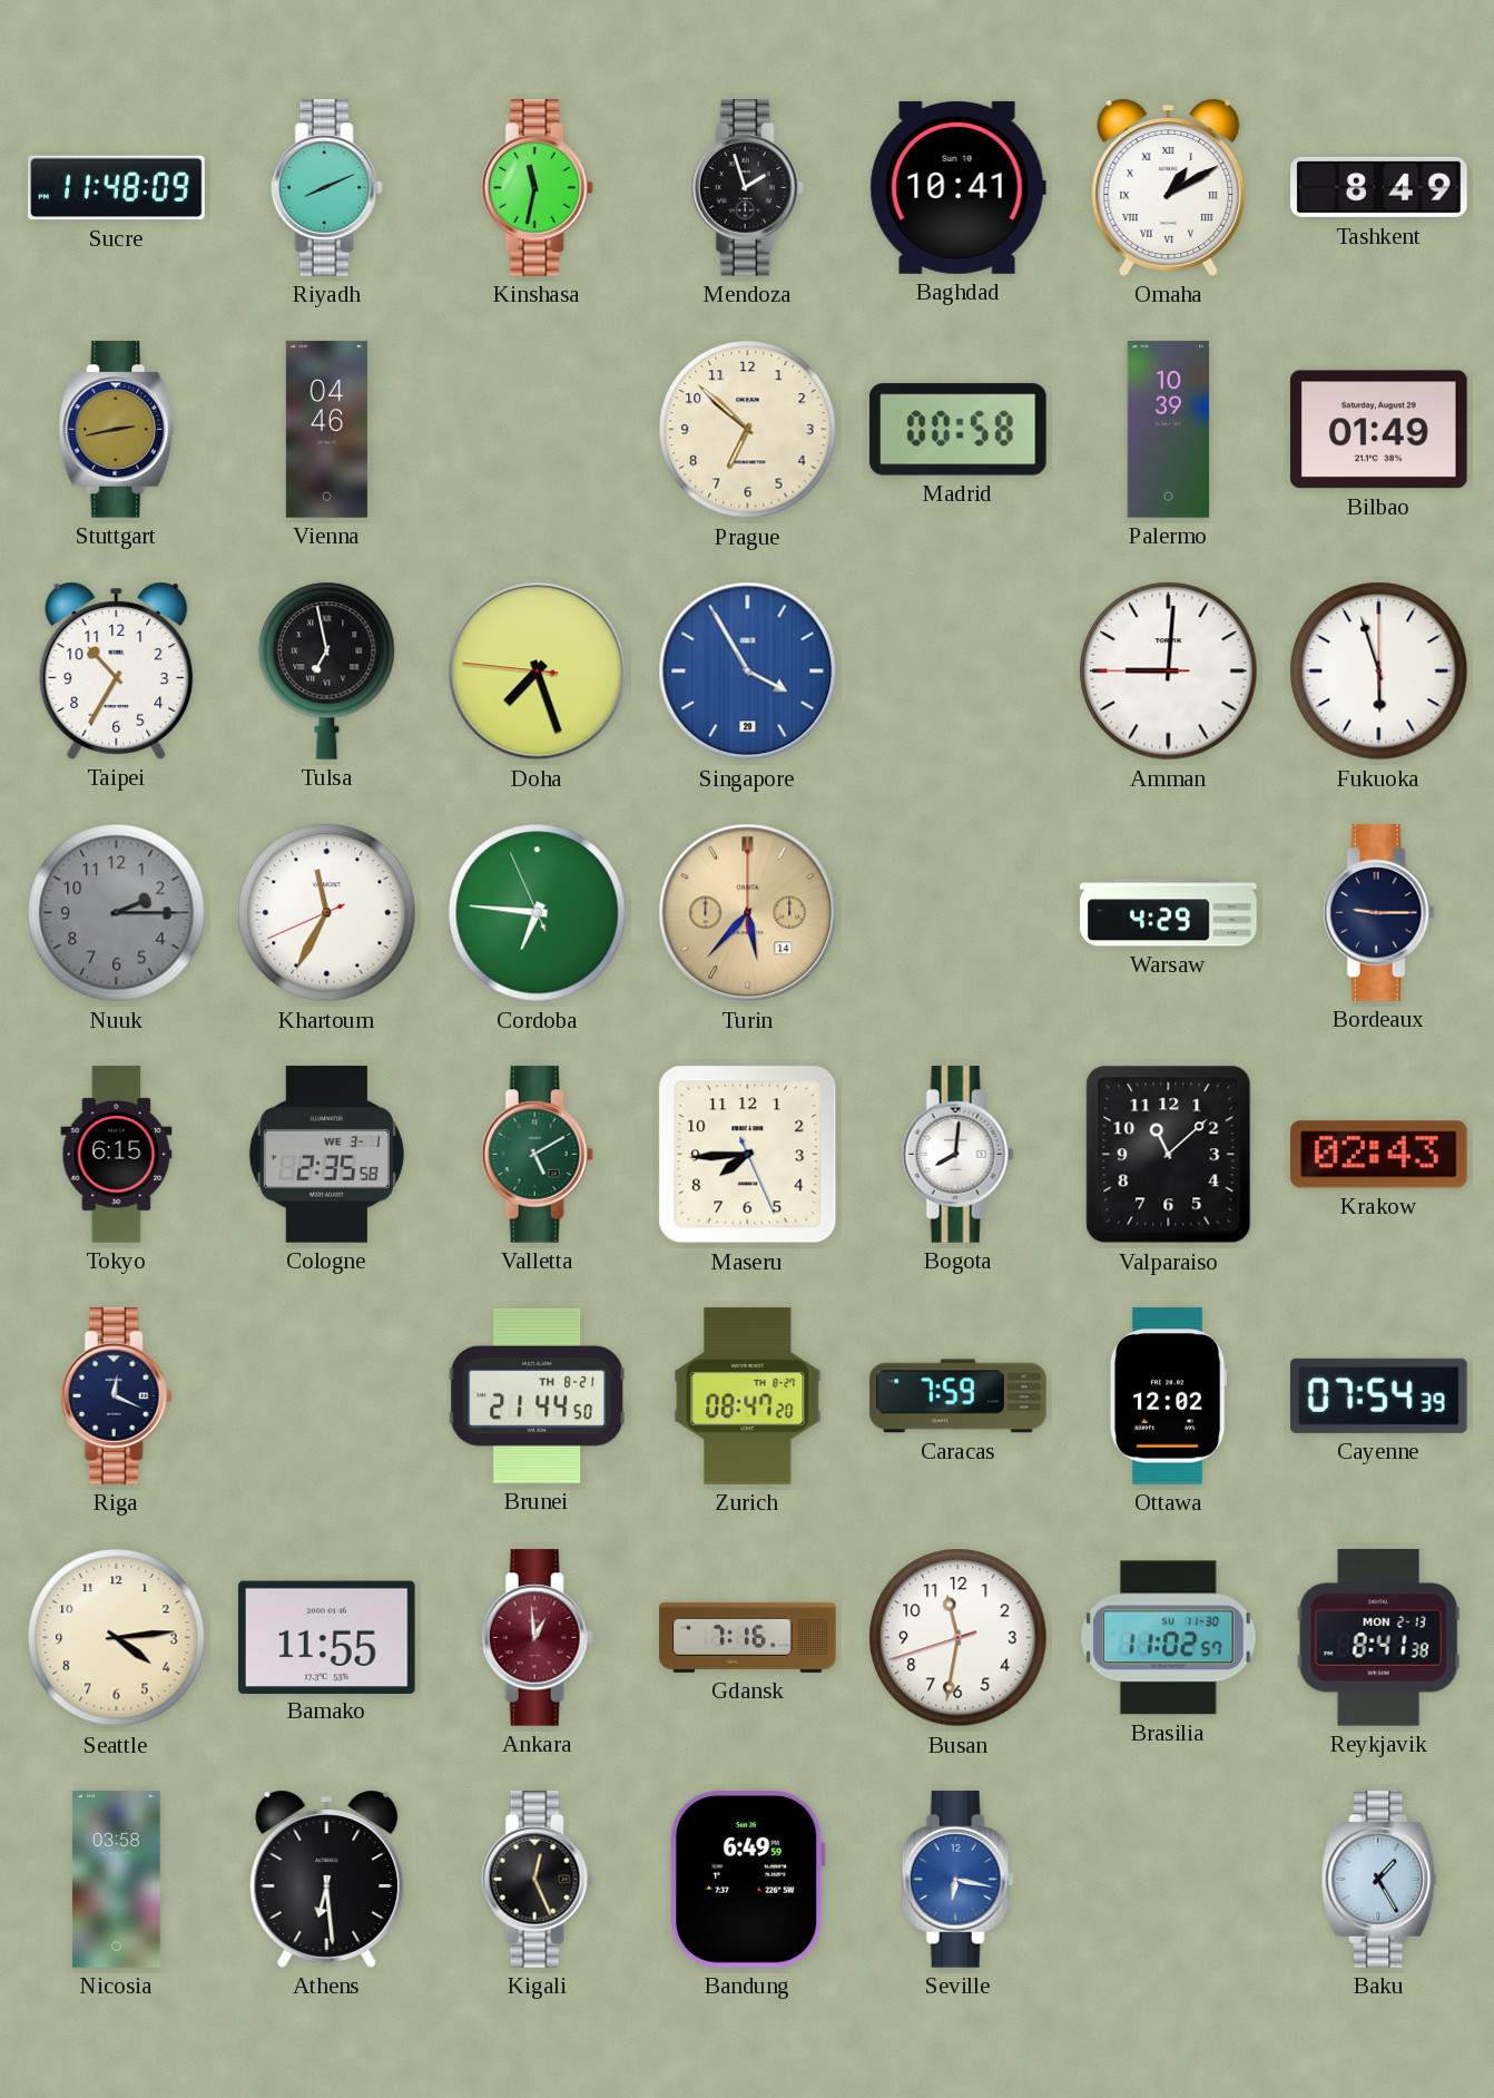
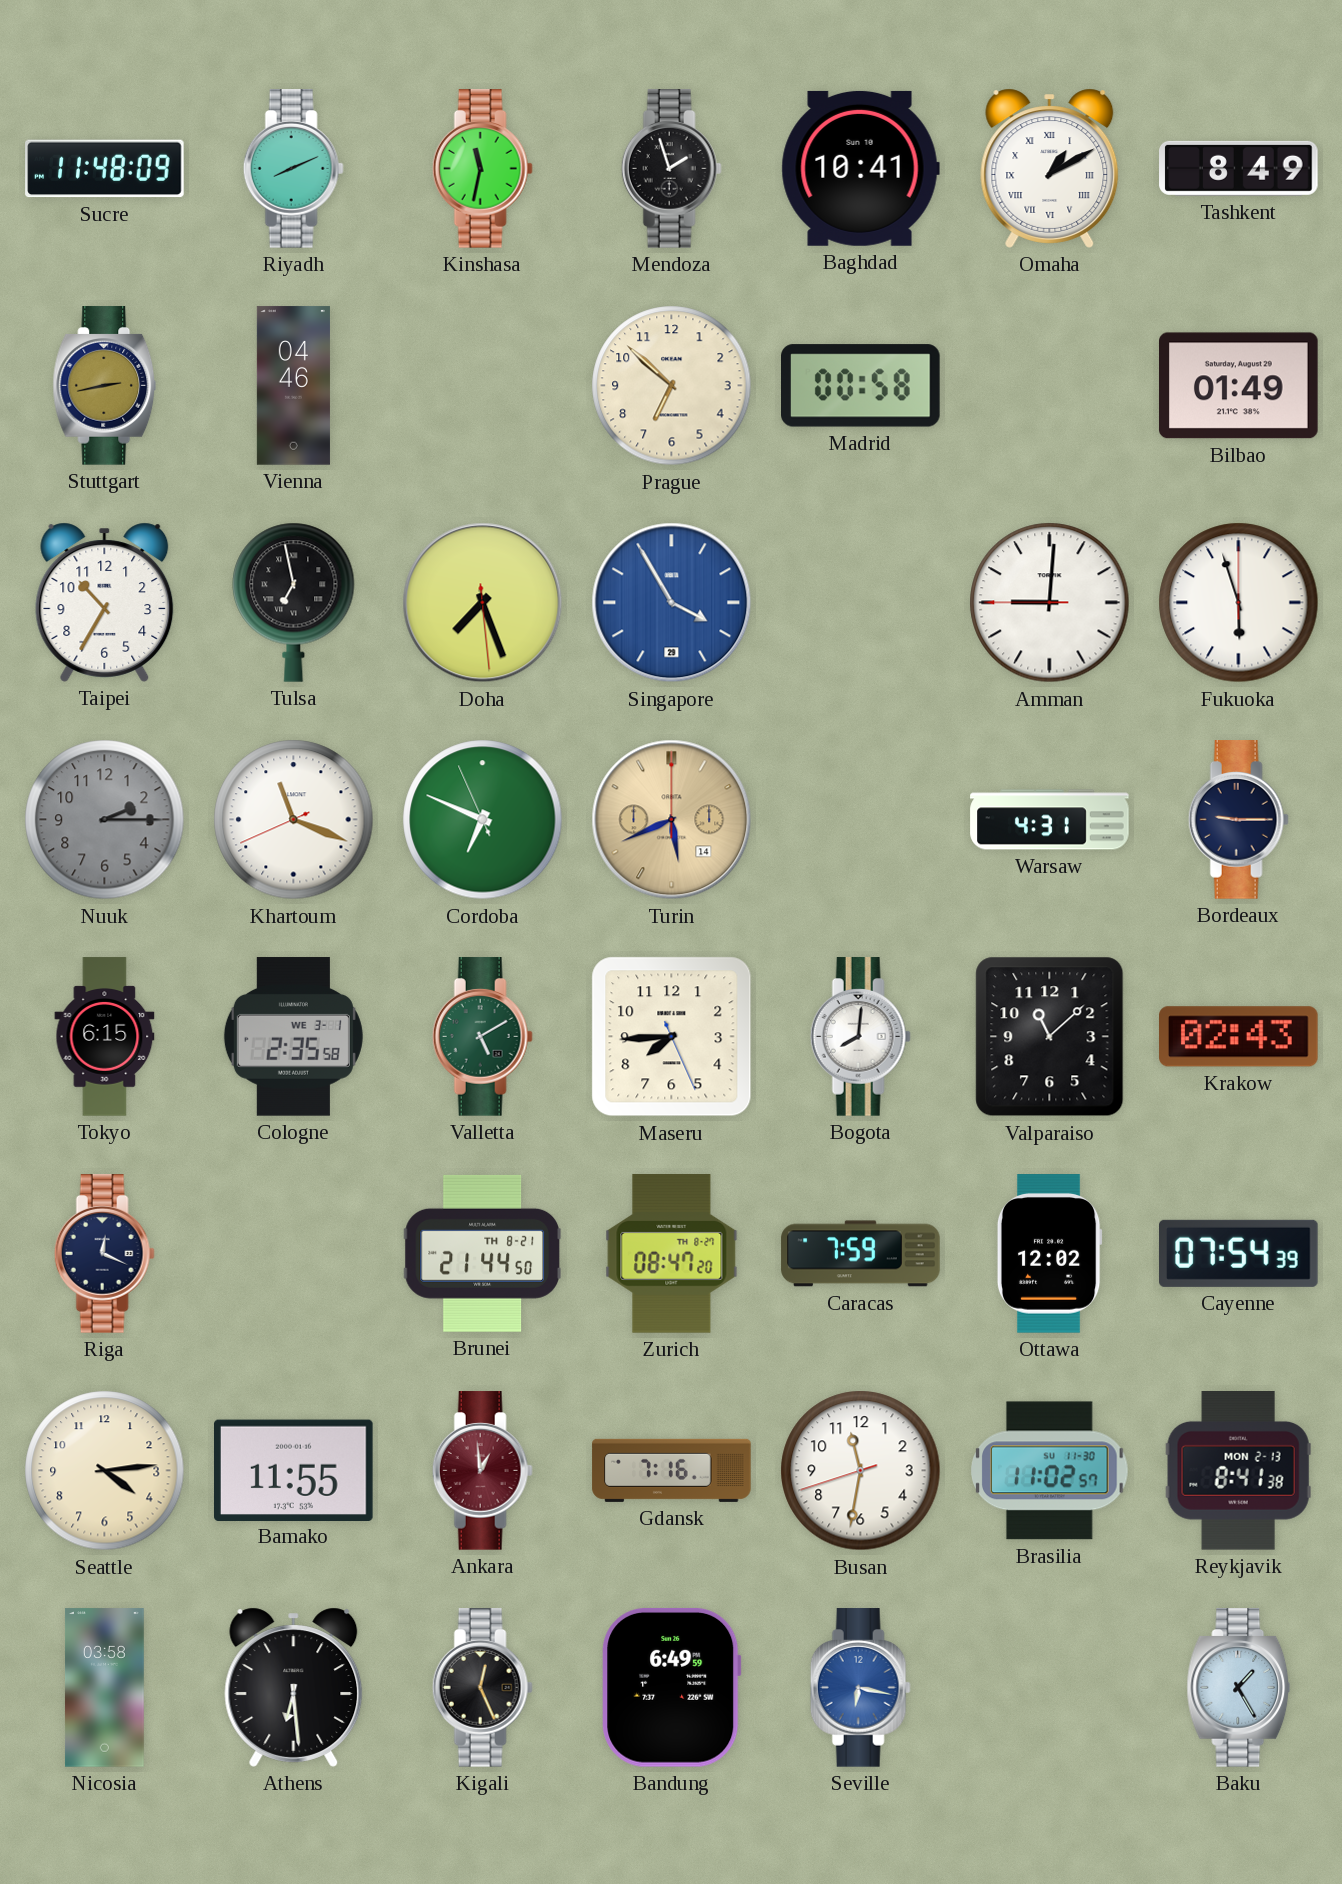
Palermo: 10:39 -> none (1169, 430)
Doha: 7:26:46 -> 7:26:29 (483, 603)
Khartoum: 11:34 -> 11:18 (294, 820)
Cordoba: 6:45 -> 6:48 (483, 820)
Turin: 5:37 -> 5:41 (672, 820)
Warsaw: 4:29 -> 4:31 (1050, 820)
